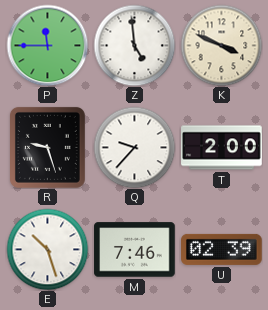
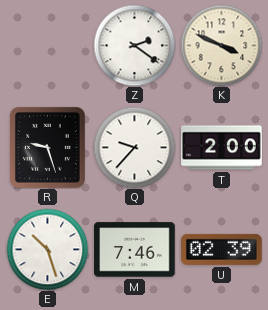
P: 11:45 -> none (47, 45)
Z: 4:59 -> 2:21 (134, 45)
